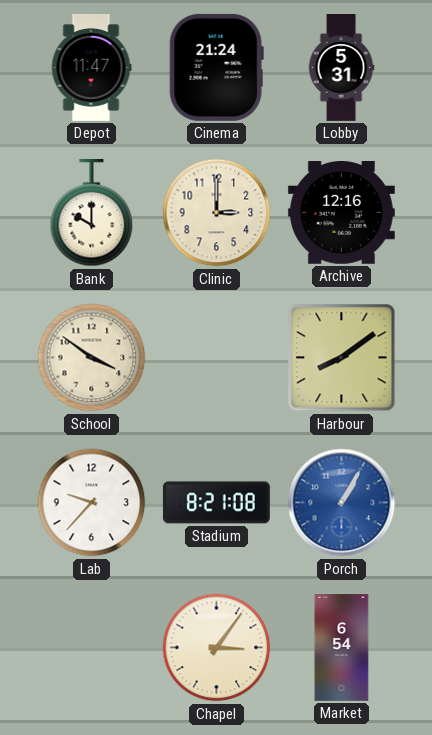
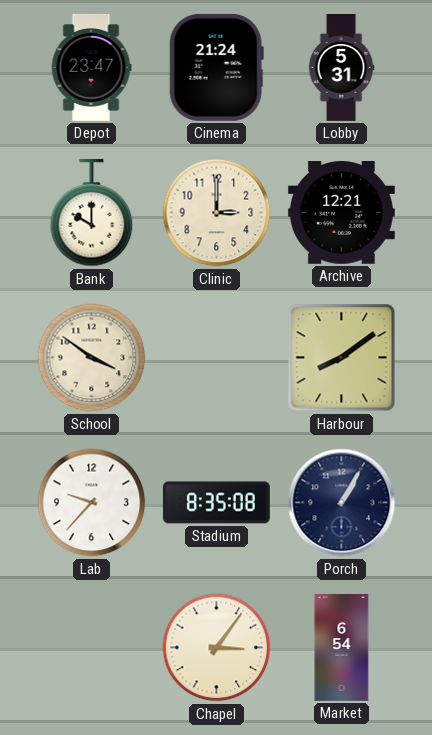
Depot: 11:47 -> 23:47 (91, 67)
Archive: 12:16 -> 12:21 (341, 213)
Stadium: 8:21 -> 8:35 (216, 503)
Porch dial: blue -> navy (342, 503)
